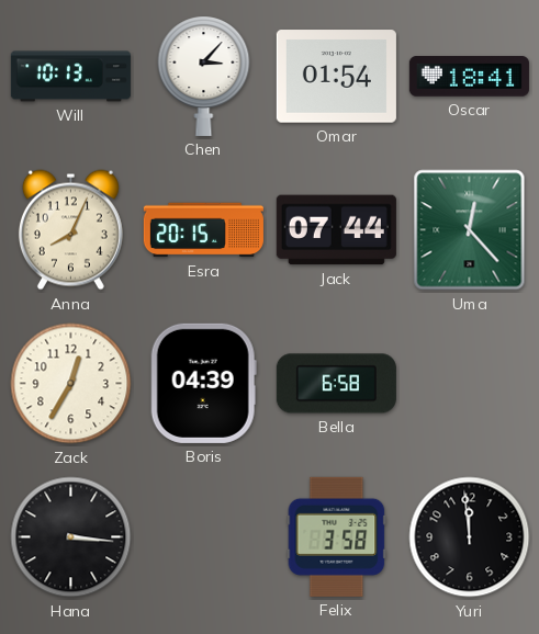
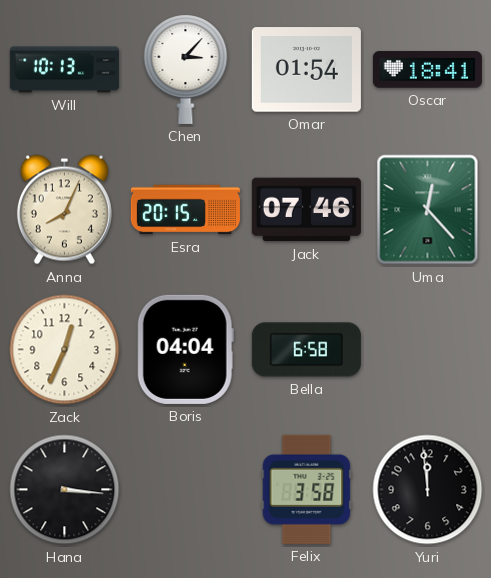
Jack: 07:44 -> 07:46 (306, 210)
Zack: 12:35 -> 12:34 (65, 350)
Boris: 04:39 -> 04:04 (185, 349)
